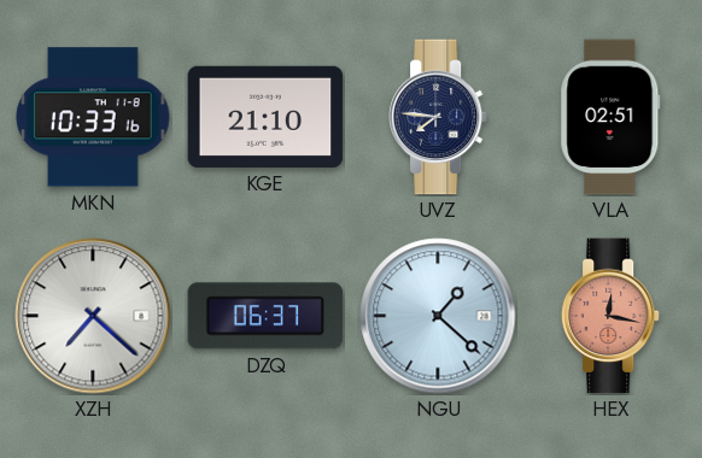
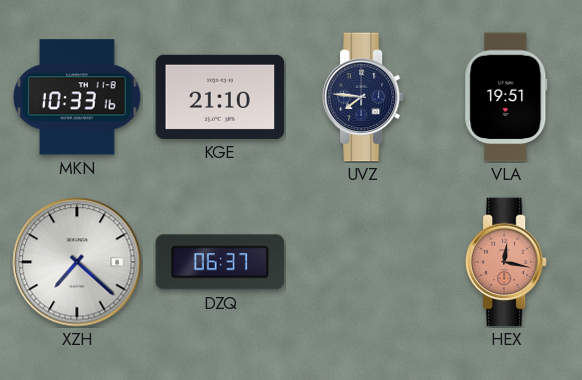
VLA: 02:51 -> 19:51 (506, 97)
NGU: 1:22 -> none (438, 316)
